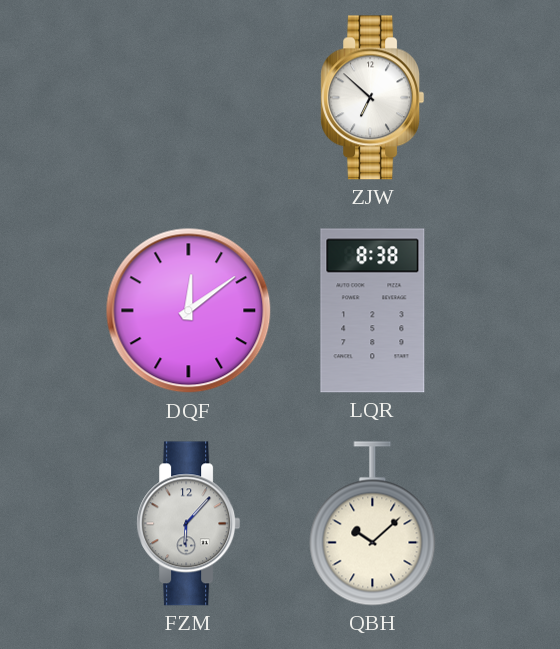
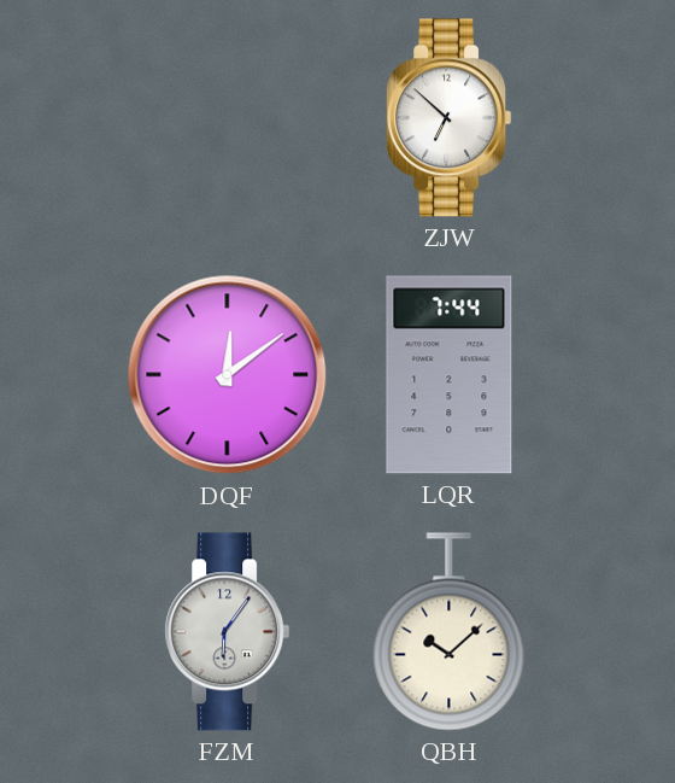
LQR: 8:38 -> 7:44 (450, 375)
FZM: 6:07 -> 6:06 (228, 632)
